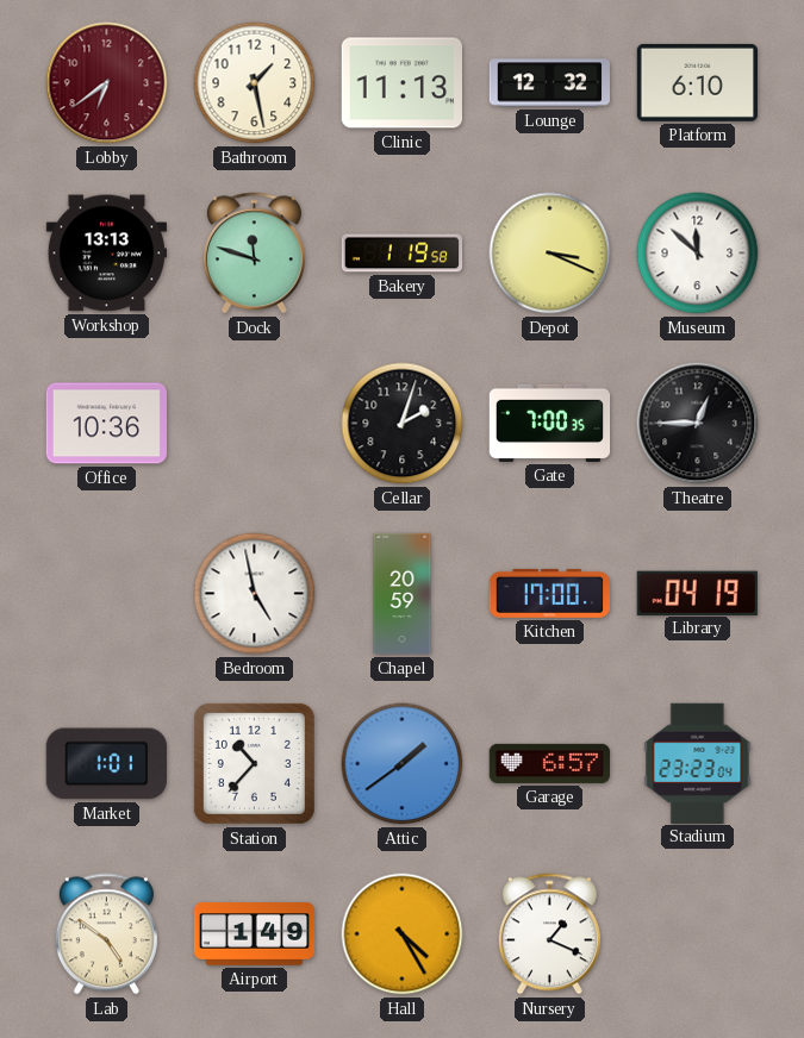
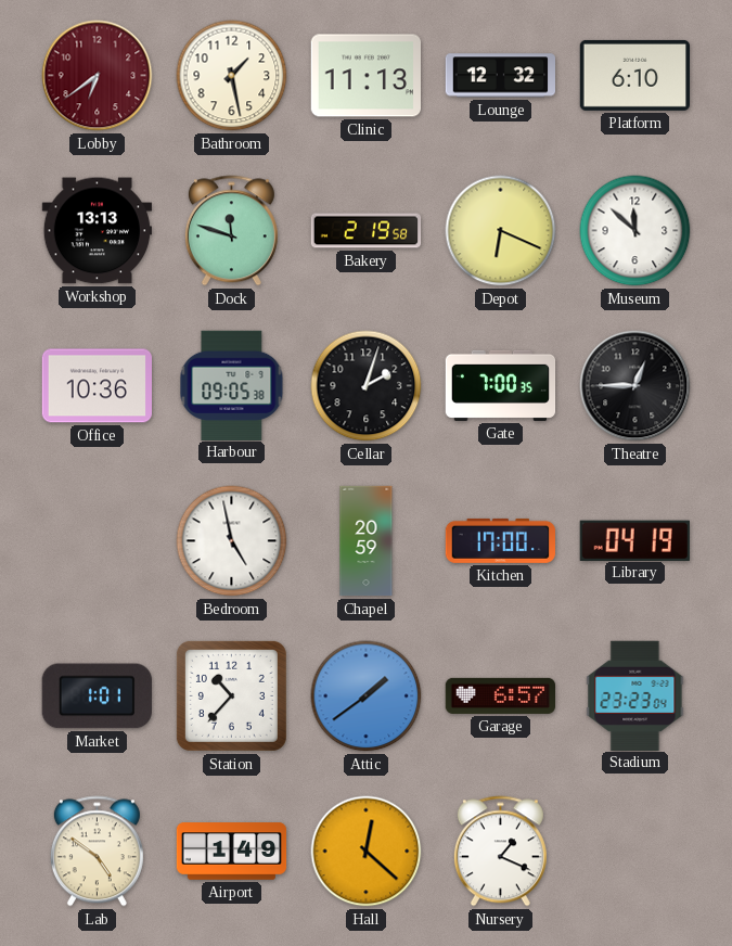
Bakery: 1:19 -> 2:19 (367, 231)
Depot: 3:19 -> 6:19 (501, 231)
Harbour: none -> 09:05 (232, 385)
Hall: 4:25 -> 12:22 (367, 852)
